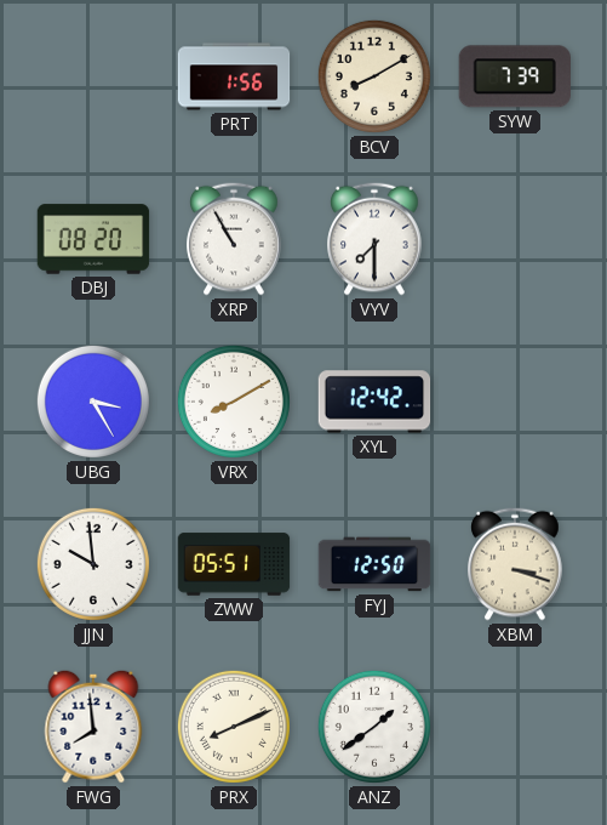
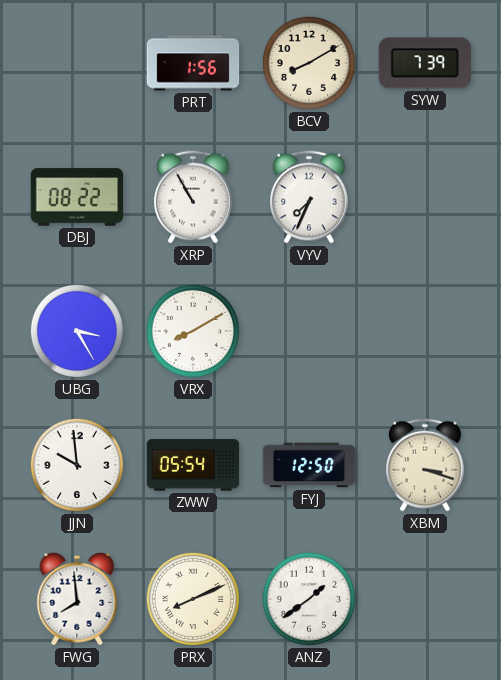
DBJ: 08:20 -> 08:22 (77, 197)
VYV: 7:30 -> 7:34 (309, 197)
XYL: 12:42 -> none (374, 402)
ZWW: 05:51 -> 05:54 (193, 465)
